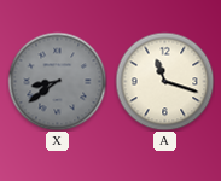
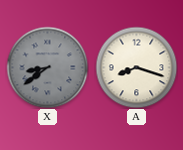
A: 11:18 -> 8:18 (136, 67)
